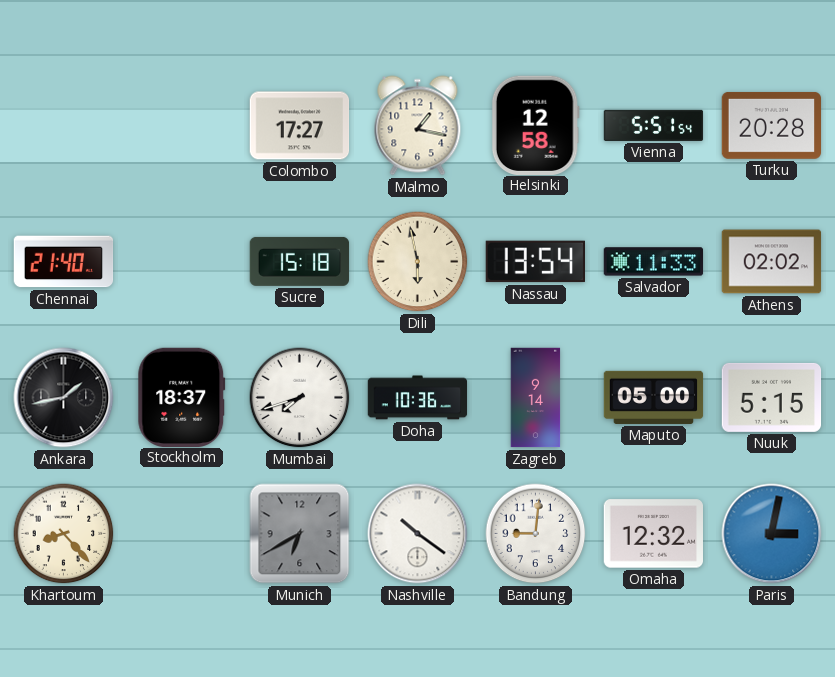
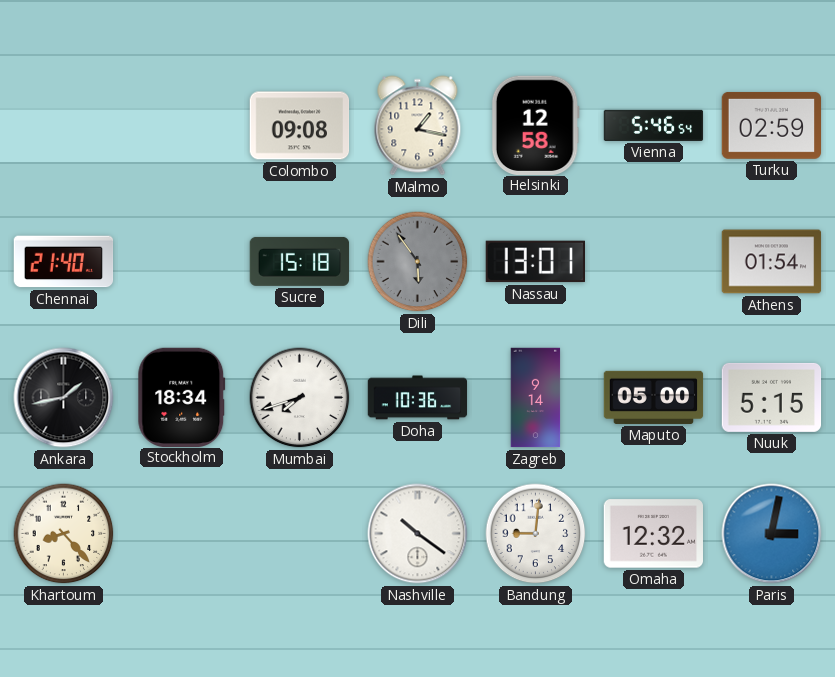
Colombo: 17:27 -> 09:08 (300, 126)
Vienna: 5:51 -> 5:46 (654, 125)
Turku: 20:28 -> 02:59 (772, 125)
Dili: 5:58 -> 5:54 (418, 262)
Dili dial: cream -> grey (418, 262)
Nassau: 13:54 -> 13:01 (535, 262)
Salvador: 11:33 -> none (654, 262)
Athens: 02:02 -> 01:54 (772, 262)
Stockholm: 18:37 -> 18:34 (182, 397)
Munich: 6:40 -> none (300, 534)
